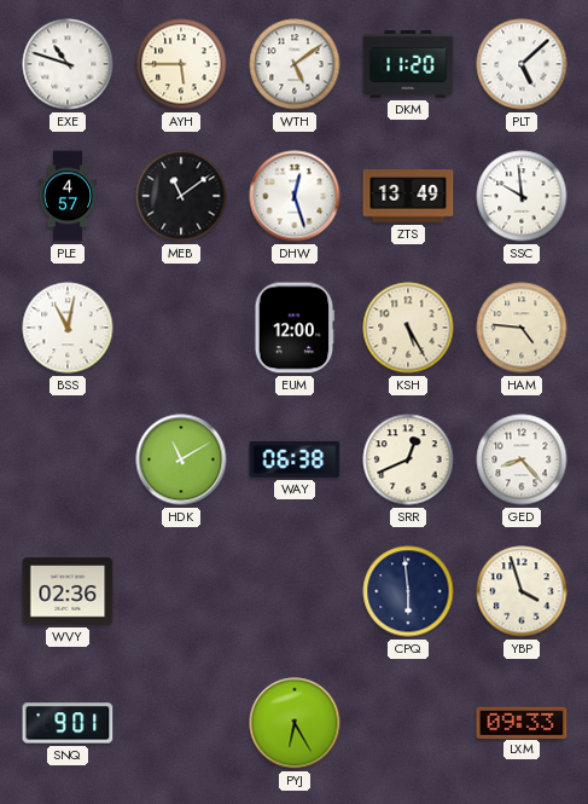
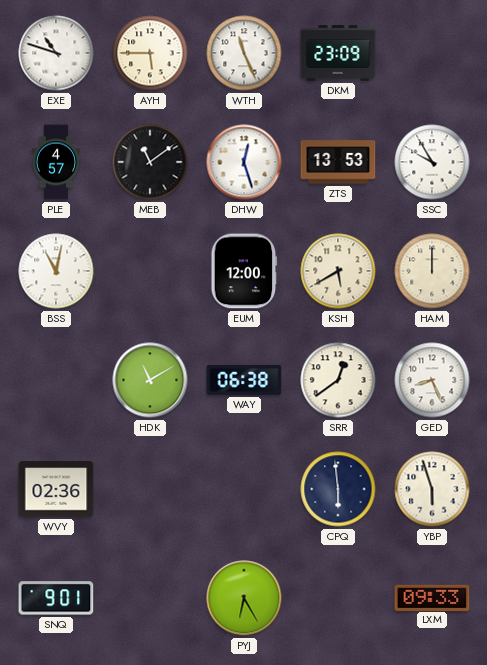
WTH: 5:09 -> 11:26 (244, 53)
DKM: 11:20 -> 23:09 (338, 53)
PLT: 5:08 -> none (522, 64)
ZTS: 13:49 -> 13:53 (338, 162)
SSC: 9:59 -> 9:55 (432, 162)
KSH: 5:25 -> 5:40 (338, 271)
HAM: 4:46 -> 12:00 (432, 271)
SRR: 12:41 -> 12:39 (338, 380)
GED: 8:23 -> 8:26 (432, 380)
YBP: 3:57 -> 5:57 (432, 489)
